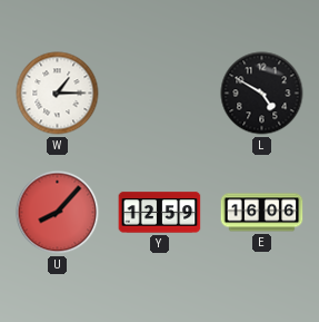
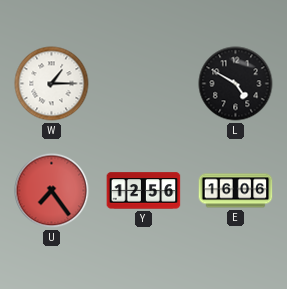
U: 8:07 -> 7:24 (52, 191)
Y: 12:59 -> 12:56 (144, 191)
